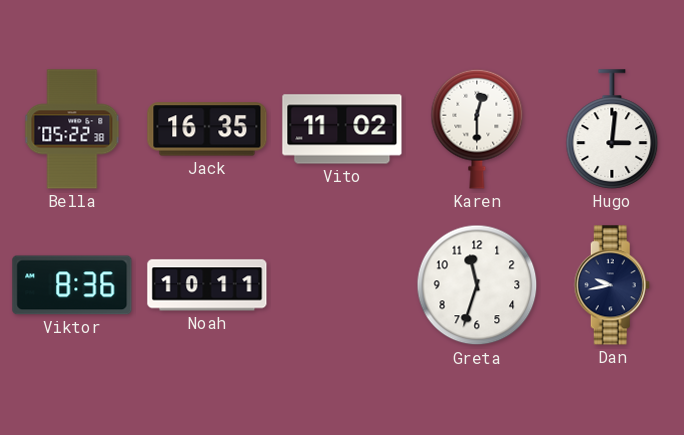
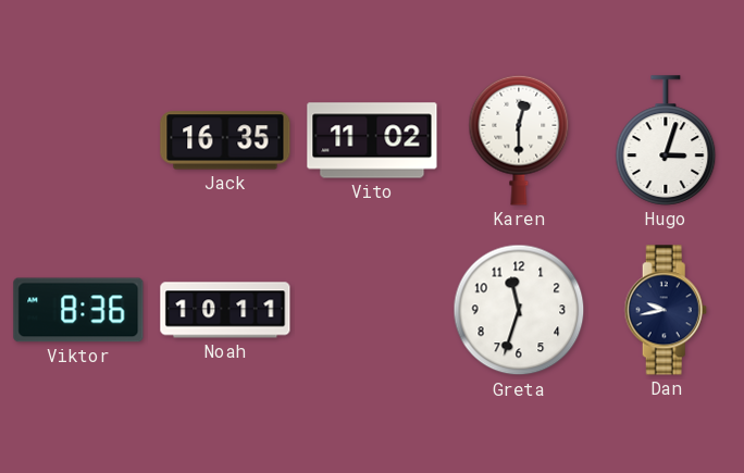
Bella: 05:22 -> none (72, 129)
Hugo: 3:01 -> 3:03 (666, 140)
